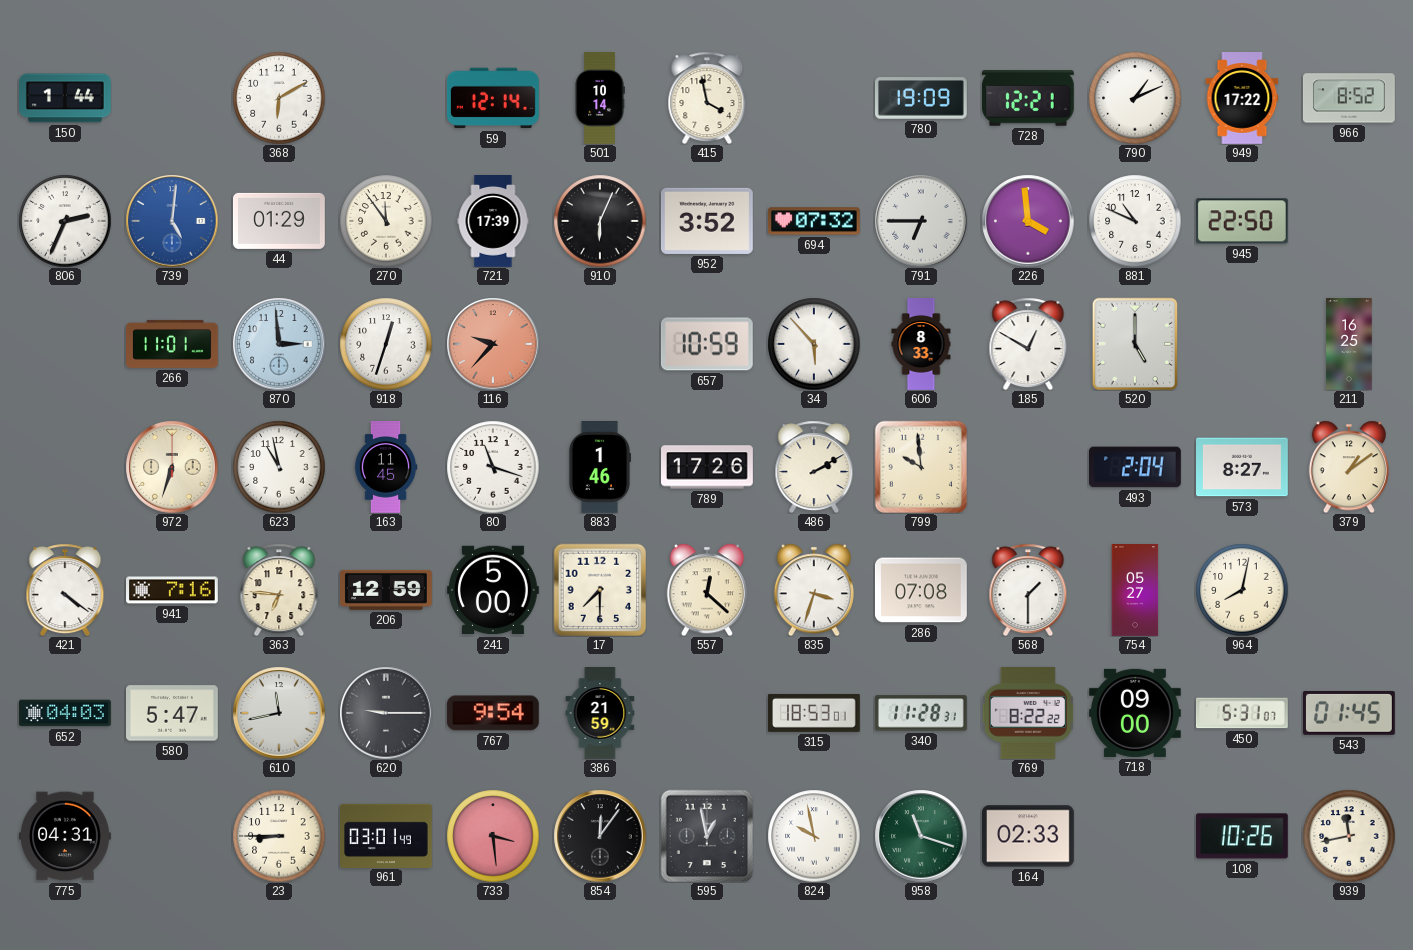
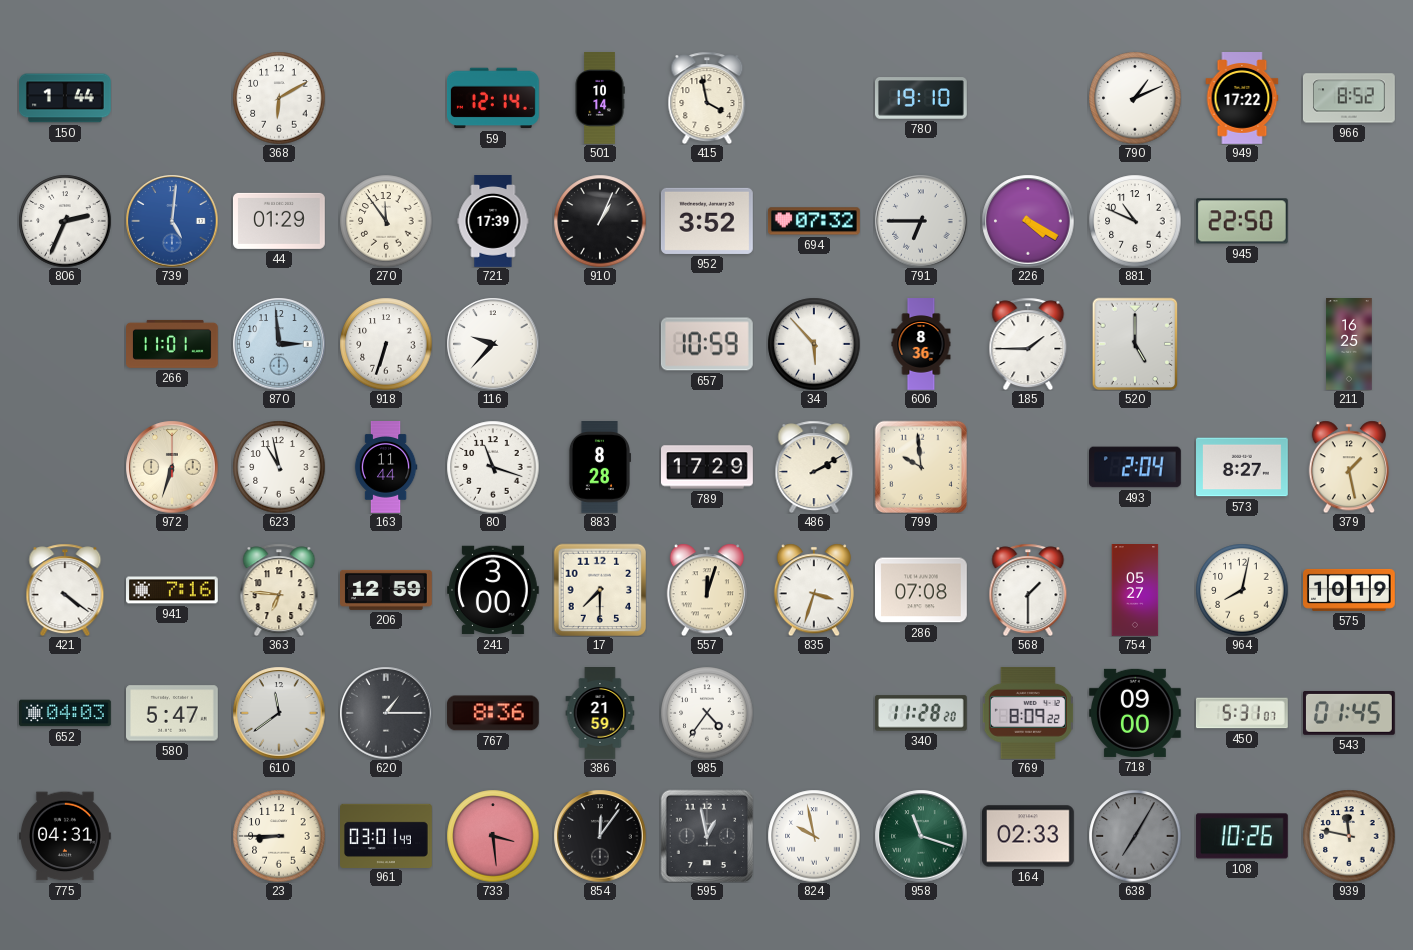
780: 19:09 -> 19:10 (922, 98)
728: 12:21 -> none (1028, 98)
910: 6:04 -> 1:04 (600, 221)
226: 3:59 -> 4:20 (1028, 221)
918: 12:33 -> 6:33 (386, 344)
116 dial: salmon -> white (493, 344)
606: 8:33 -> 8:36 (921, 344)
185: 12:50 -> 1:45 (1028, 344)
163: 11:45 -> 11:44 (386, 468)
883: 1:46 -> 8:28 (599, 468)
789: 17:26 -> 17:29 (708, 467)
379: 1:09 -> 1:28 (1349, 467)
241: 5:00 -> 3:00 (493, 590)
557: 12:22 -> 12:03 (707, 590)
575: none -> 10:19 (1350, 590)
610: 11:43 -> 11:39 (279, 713)
620: 9:15 -> 1:15 (386, 713)
767: 9:54 -> 8:36 (493, 713)
985: none -> 4:36 (707, 713)
315: 18:53 -> none (815, 713)
340: 11:28:31 -> 11:28:20 (921, 713)
769: 8:22 -> 8:09 (1028, 713)
638: none -> 7:05 (1135, 836)
939: 11:43 -> 11:47 (1349, 836)
